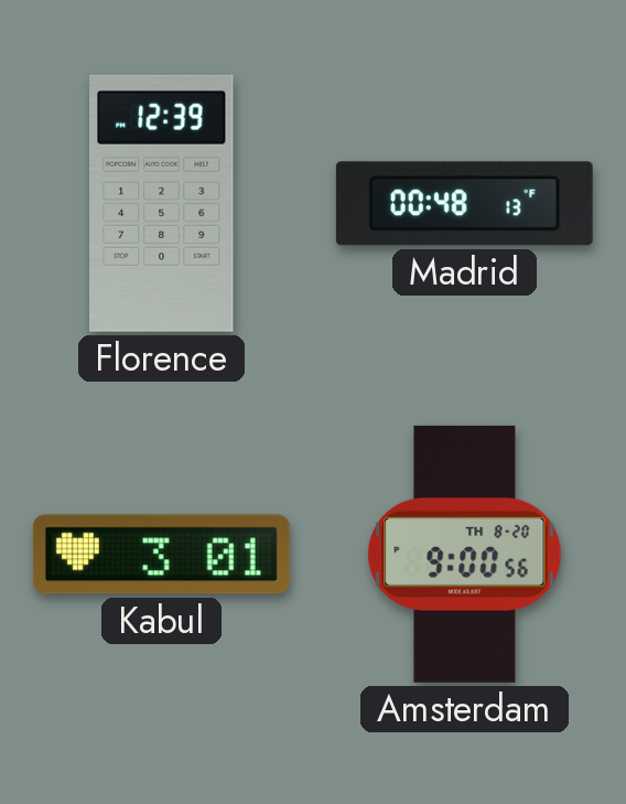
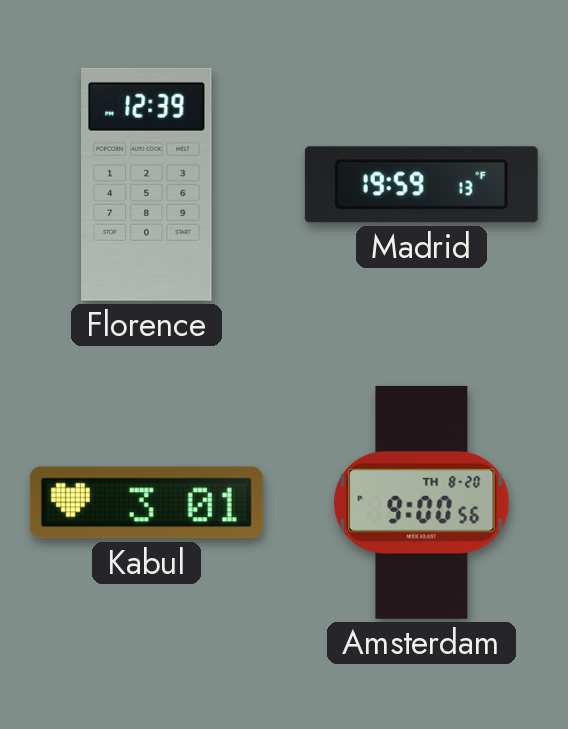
Madrid: 00:48 -> 19:59 (421, 185)
